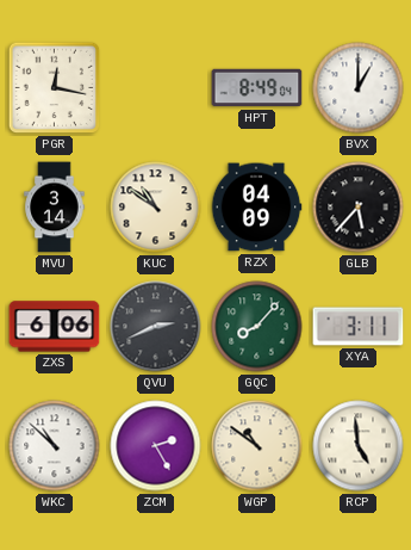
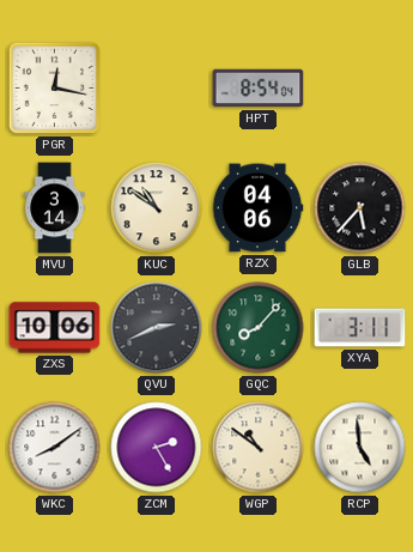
HPT: 8:49 -> 8:54 (259, 89)
BVX: 1:00 -> none (359, 88)
RZX: 04:09 -> 04:06 (257, 208)
ZXS: 6:06 -> 10:06 (55, 328)
WKC: 10:52 -> 8:09 (55, 448)
